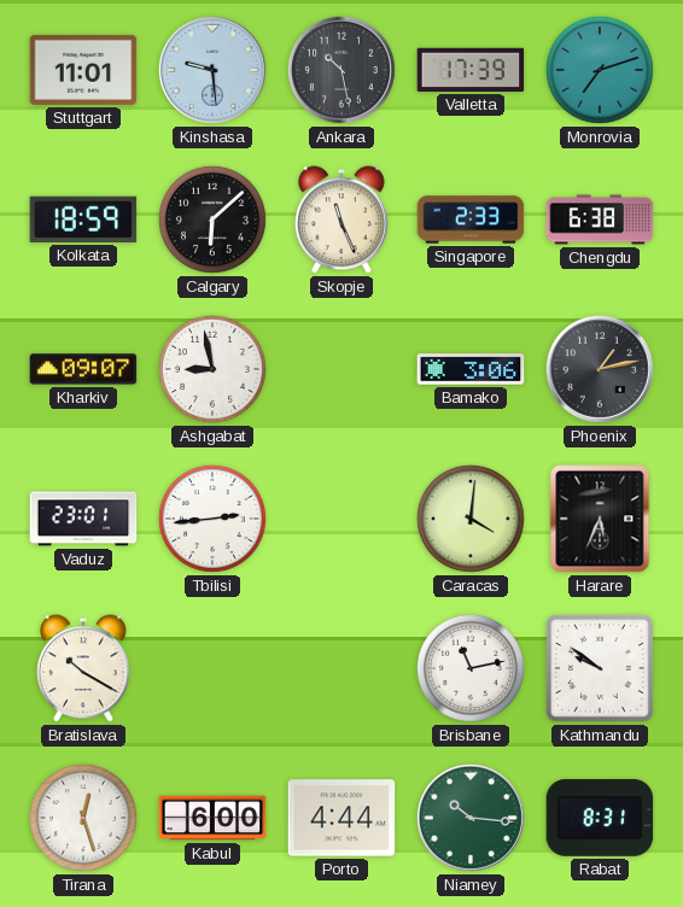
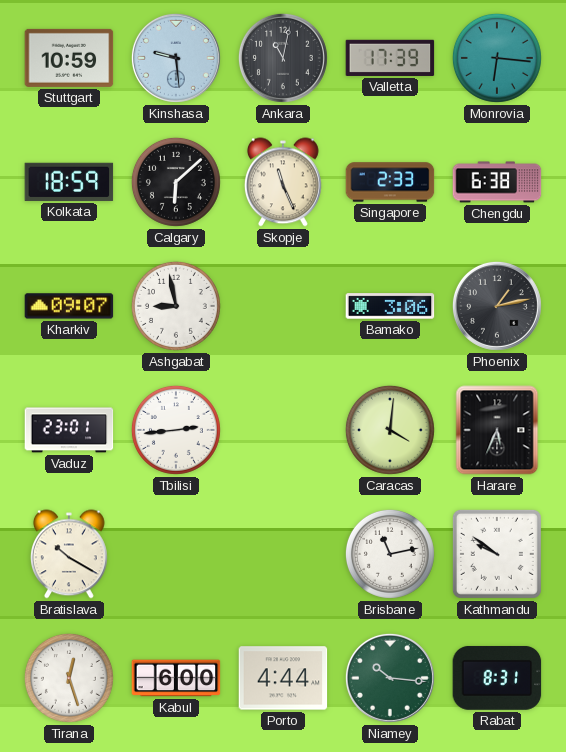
Stuttgart: 11:01 -> 10:59 (69, 58)
Ankara: 10:28 -> 11:02 (283, 58)
Monrovia: 7:12 -> 6:16 (497, 58)
